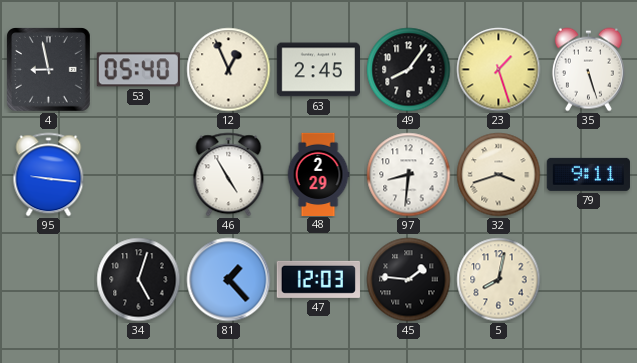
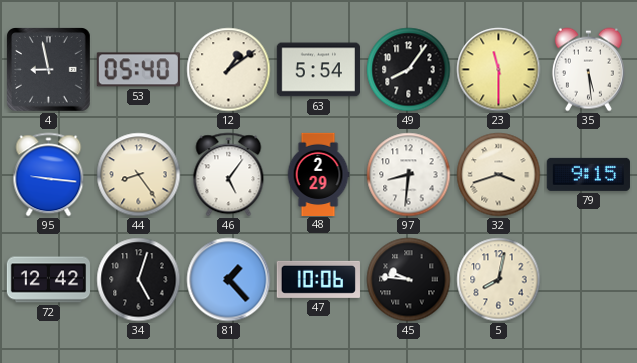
12: 12:56 -> 1:09 (229, 70)
63: 2:45 -> 5:54 (318, 70)
23: 1:27 -> 11:30 (499, 70)
35: 5:27 -> 5:29 (588, 70)
44: none -> 8:24 (139, 175)
46: 4:55 -> 5:06 (229, 175)
79: 9:11 -> 9:15 (588, 174)
72: none -> 12:42 (48, 280)
47: 12:03 -> 10:06 (318, 279)
45: 1:46 -> 9:46 (409, 280)
